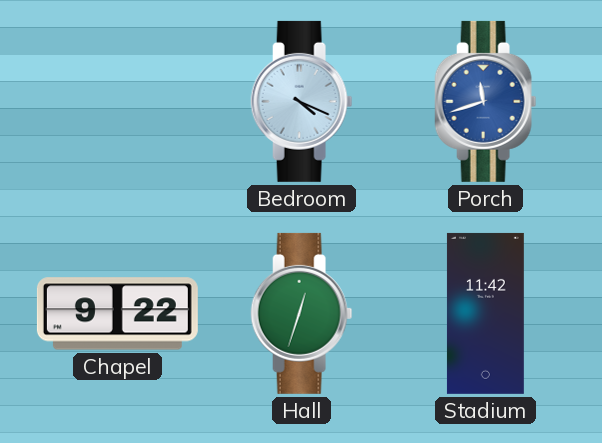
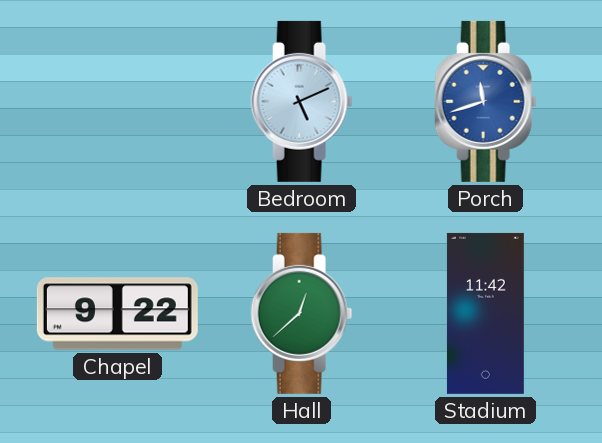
Bedroom: 4:19 -> 5:11 (302, 101)
Hall: 12:33 -> 12:38 (302, 313)
